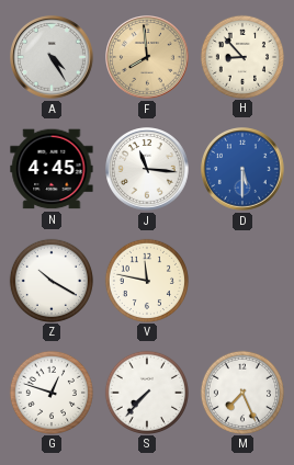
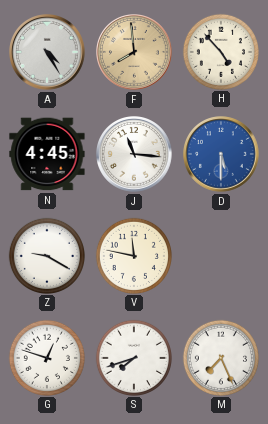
H: 8:53 -> 4:53 (220, 51)
Z: 10:20 -> 9:20 (46, 255)
S: 7:37 -> 7:42 (133, 357)
